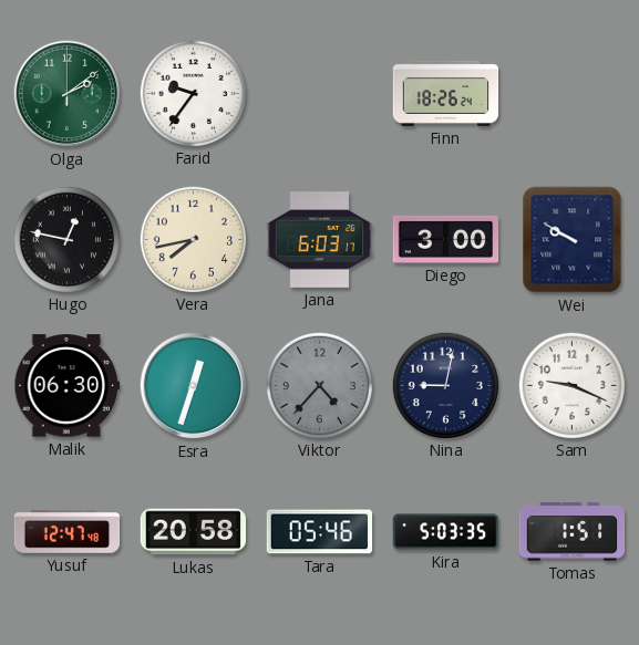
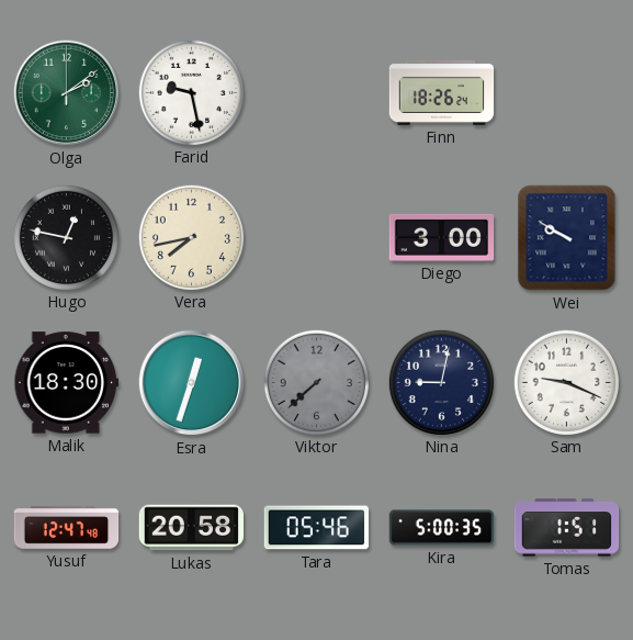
Farid: 9:36 -> 9:28 (191, 92)
Jana: 6:03 -> none (320, 240)
Malik: 06:30 -> 18:30 (67, 383)
Viktor: 4:37 -> 7:38 (316, 382)
Kira: 5:03 -> 5:00 (442, 528)
